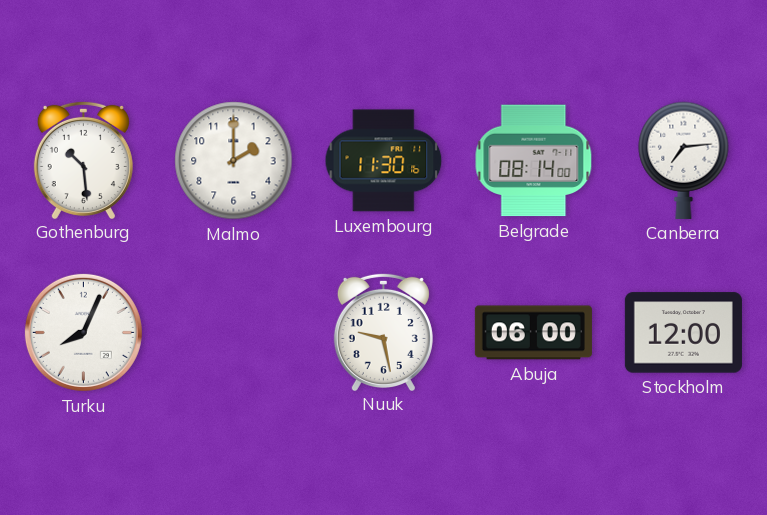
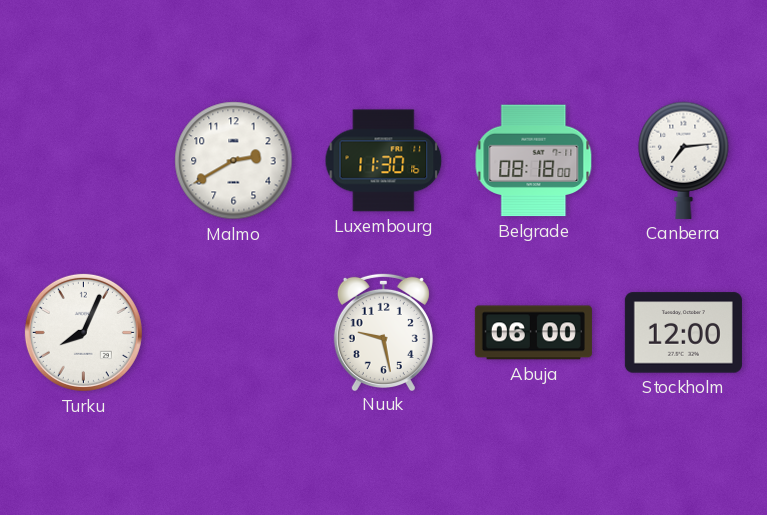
Gothenburg: 10:29 -> none (83, 159)
Malmo: 2:00 -> 2:40 (234, 161)
Belgrade: 08:14 -> 08:18 (534, 161)
